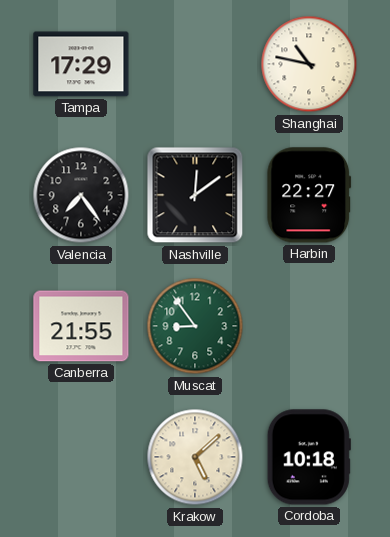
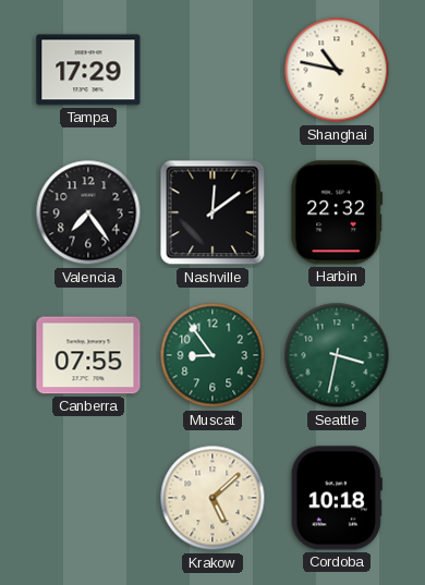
Harbin: 22:27 -> 22:32 (337, 212)
Canberra: 21:55 -> 07:55 (88, 355)
Seattle: none -> 3:32 (337, 355)
